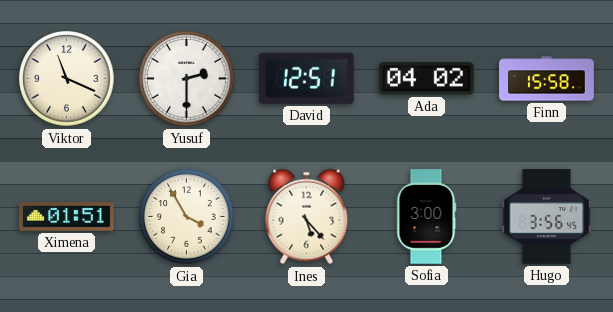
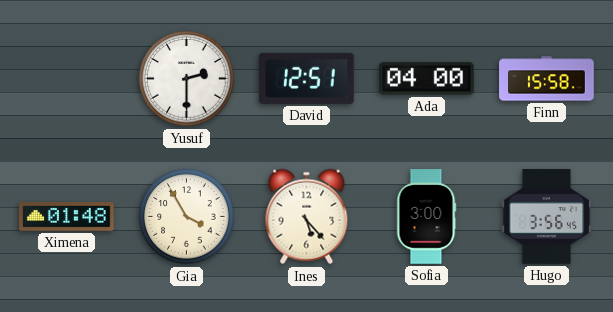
Viktor: 11:19 -> none (67, 79)
Ada: 04:02 -> 04:00 (427, 79)
Ximena: 01:51 -> 01:48 (67, 217)
